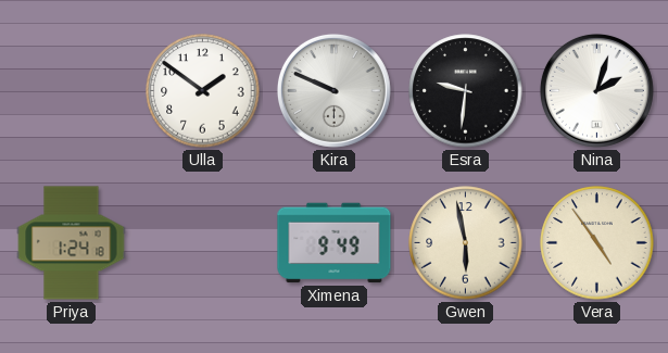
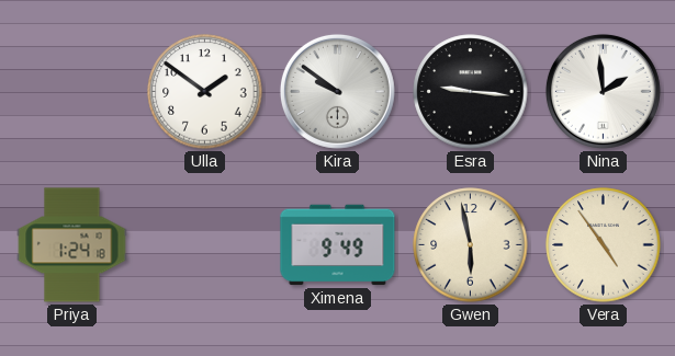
Kira: 9:49 -> 9:51 (337, 91)
Esra: 9:31 -> 9:16 (471, 92)
Nina: 2:03 -> 1:59 (603, 91)
